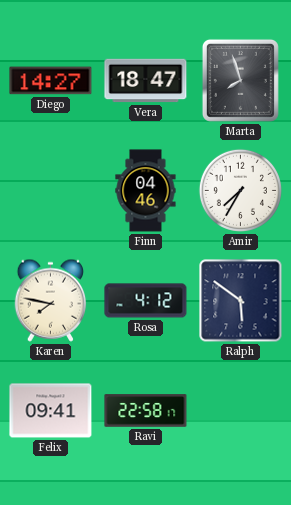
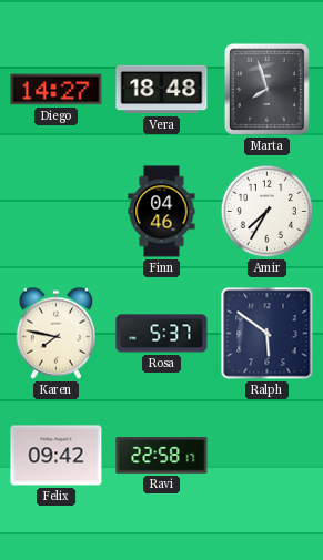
Vera: 18:47 -> 18:48 (162, 90)
Rosa: 4:12 -> 5:37 (162, 334)
Felix: 09:41 -> 09:42 (57, 456)
